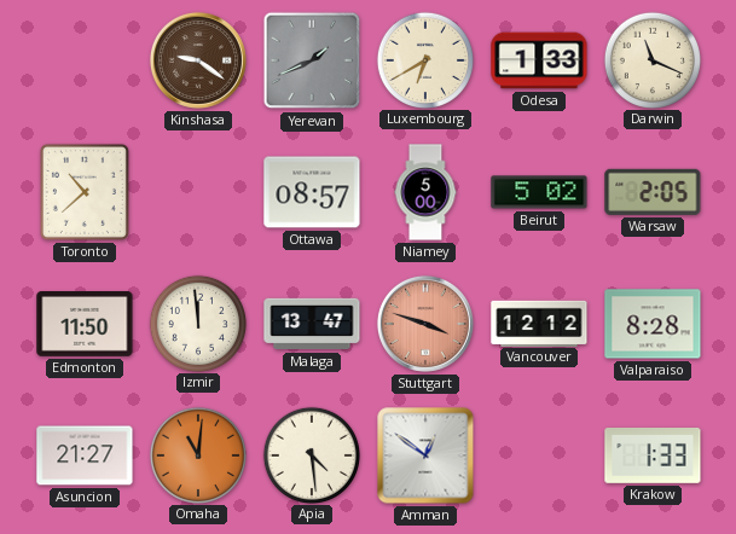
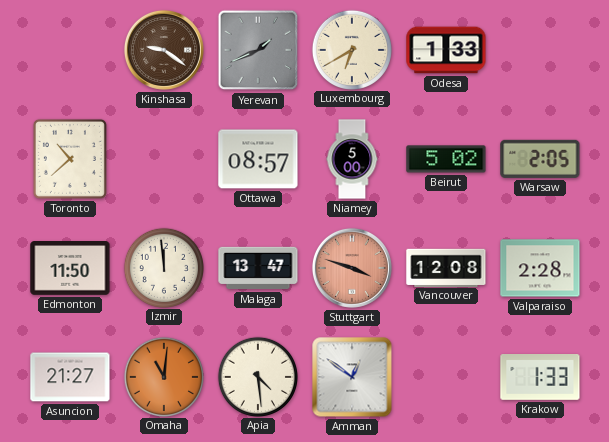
Darwin: 11:19 -> none (651, 59)
Vancouver: 12:12 -> 12:08 (446, 267)
Valparaiso: 8:28 -> 2:28 (540, 268)
